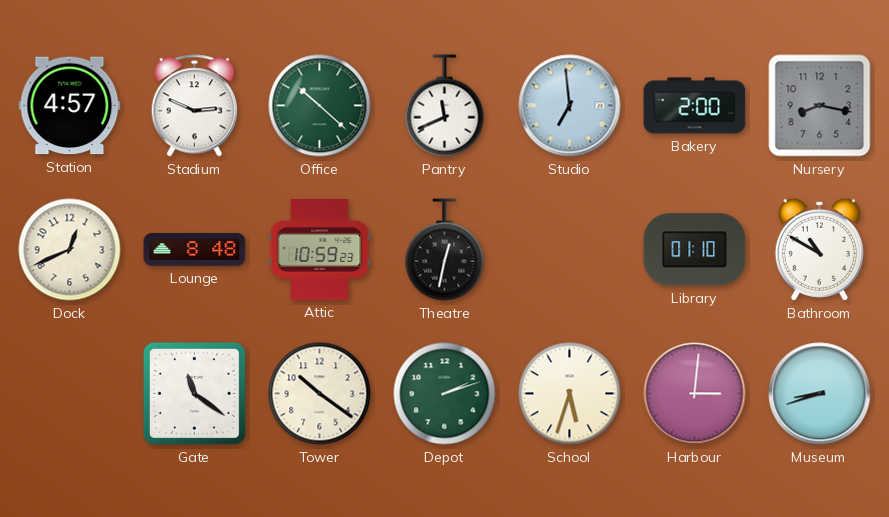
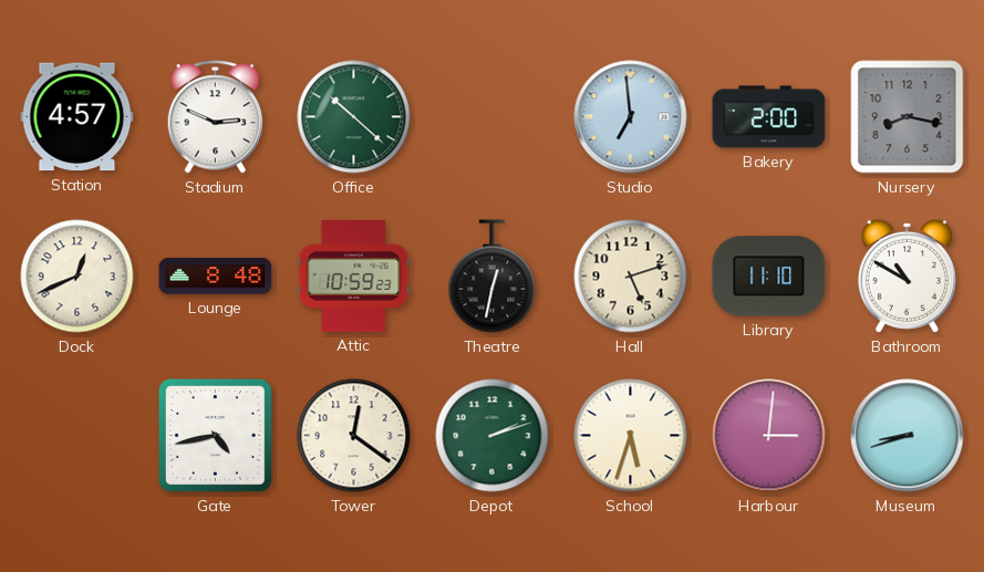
Pantry: 11:41 -> none (445, 106)
Hall: none -> 5:12 (631, 277)
Library: 01:10 -> 11:10 (769, 277)
Gate: 11:21 -> 4:43 (215, 435)
Tower: 10:21 -> 12:21 (354, 436)
